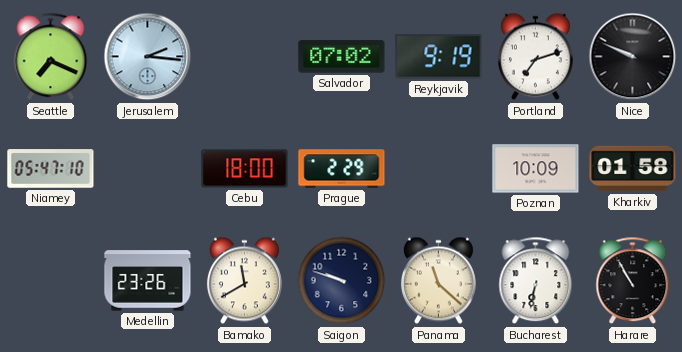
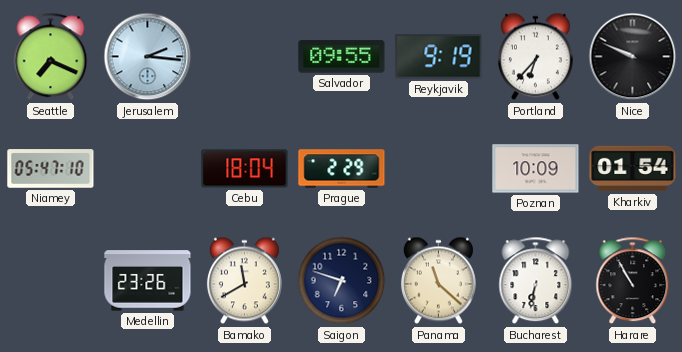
Salvador: 07:02 -> 09:55 (342, 57)
Portland: 7:12 -> 6:37 (535, 57)
Cebu: 18:00 -> 18:04 (245, 169)
Kharkiv: 01:58 -> 01:54 (633, 169)
Saigon: 9:48 -> 6:48 (342, 281)
